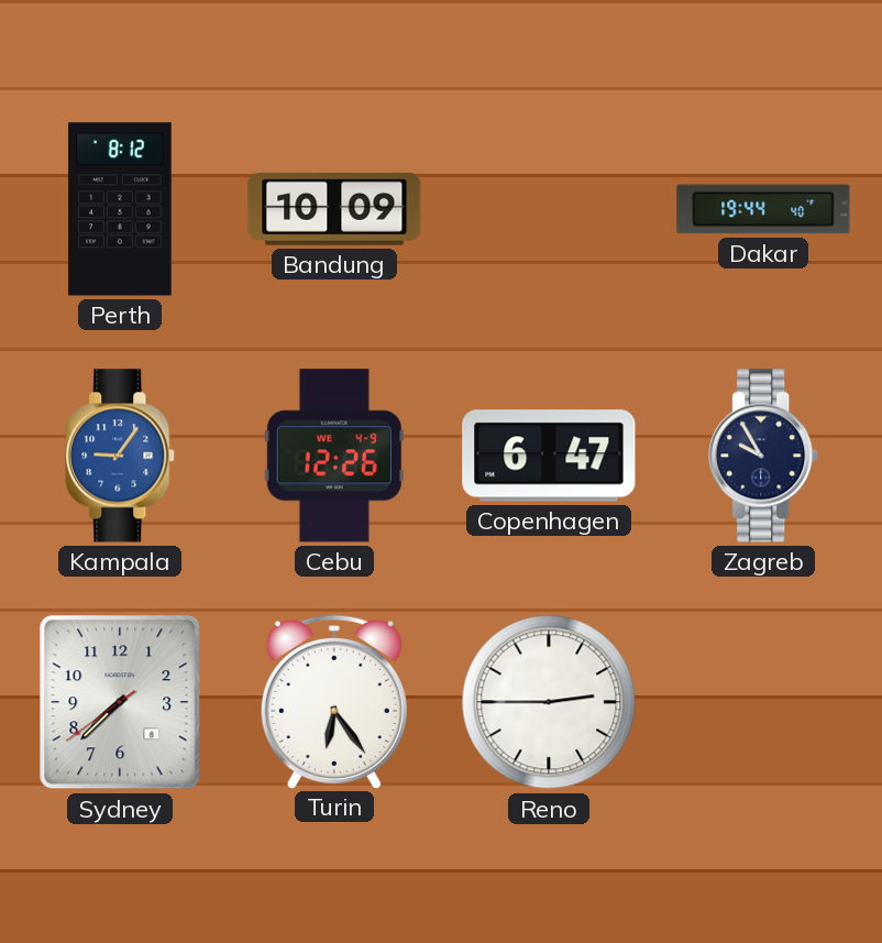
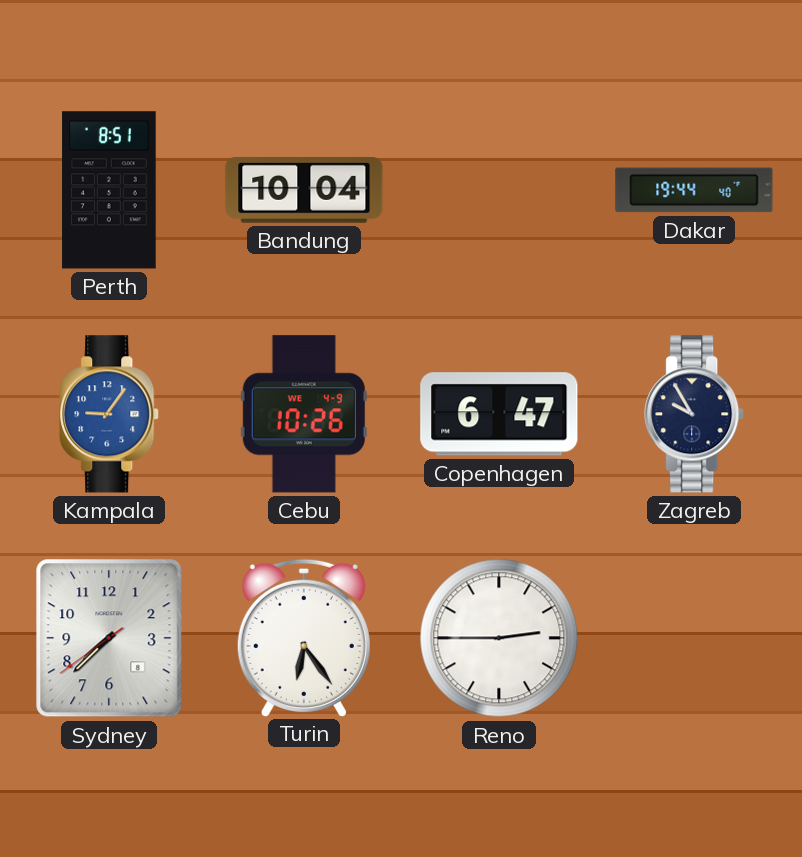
Perth: 8:12 -> 8:51 (109, 190)
Bandung: 10:09 -> 10:04 (304, 190)
Cebu: 12:26 -> 10:26 (304, 414)
